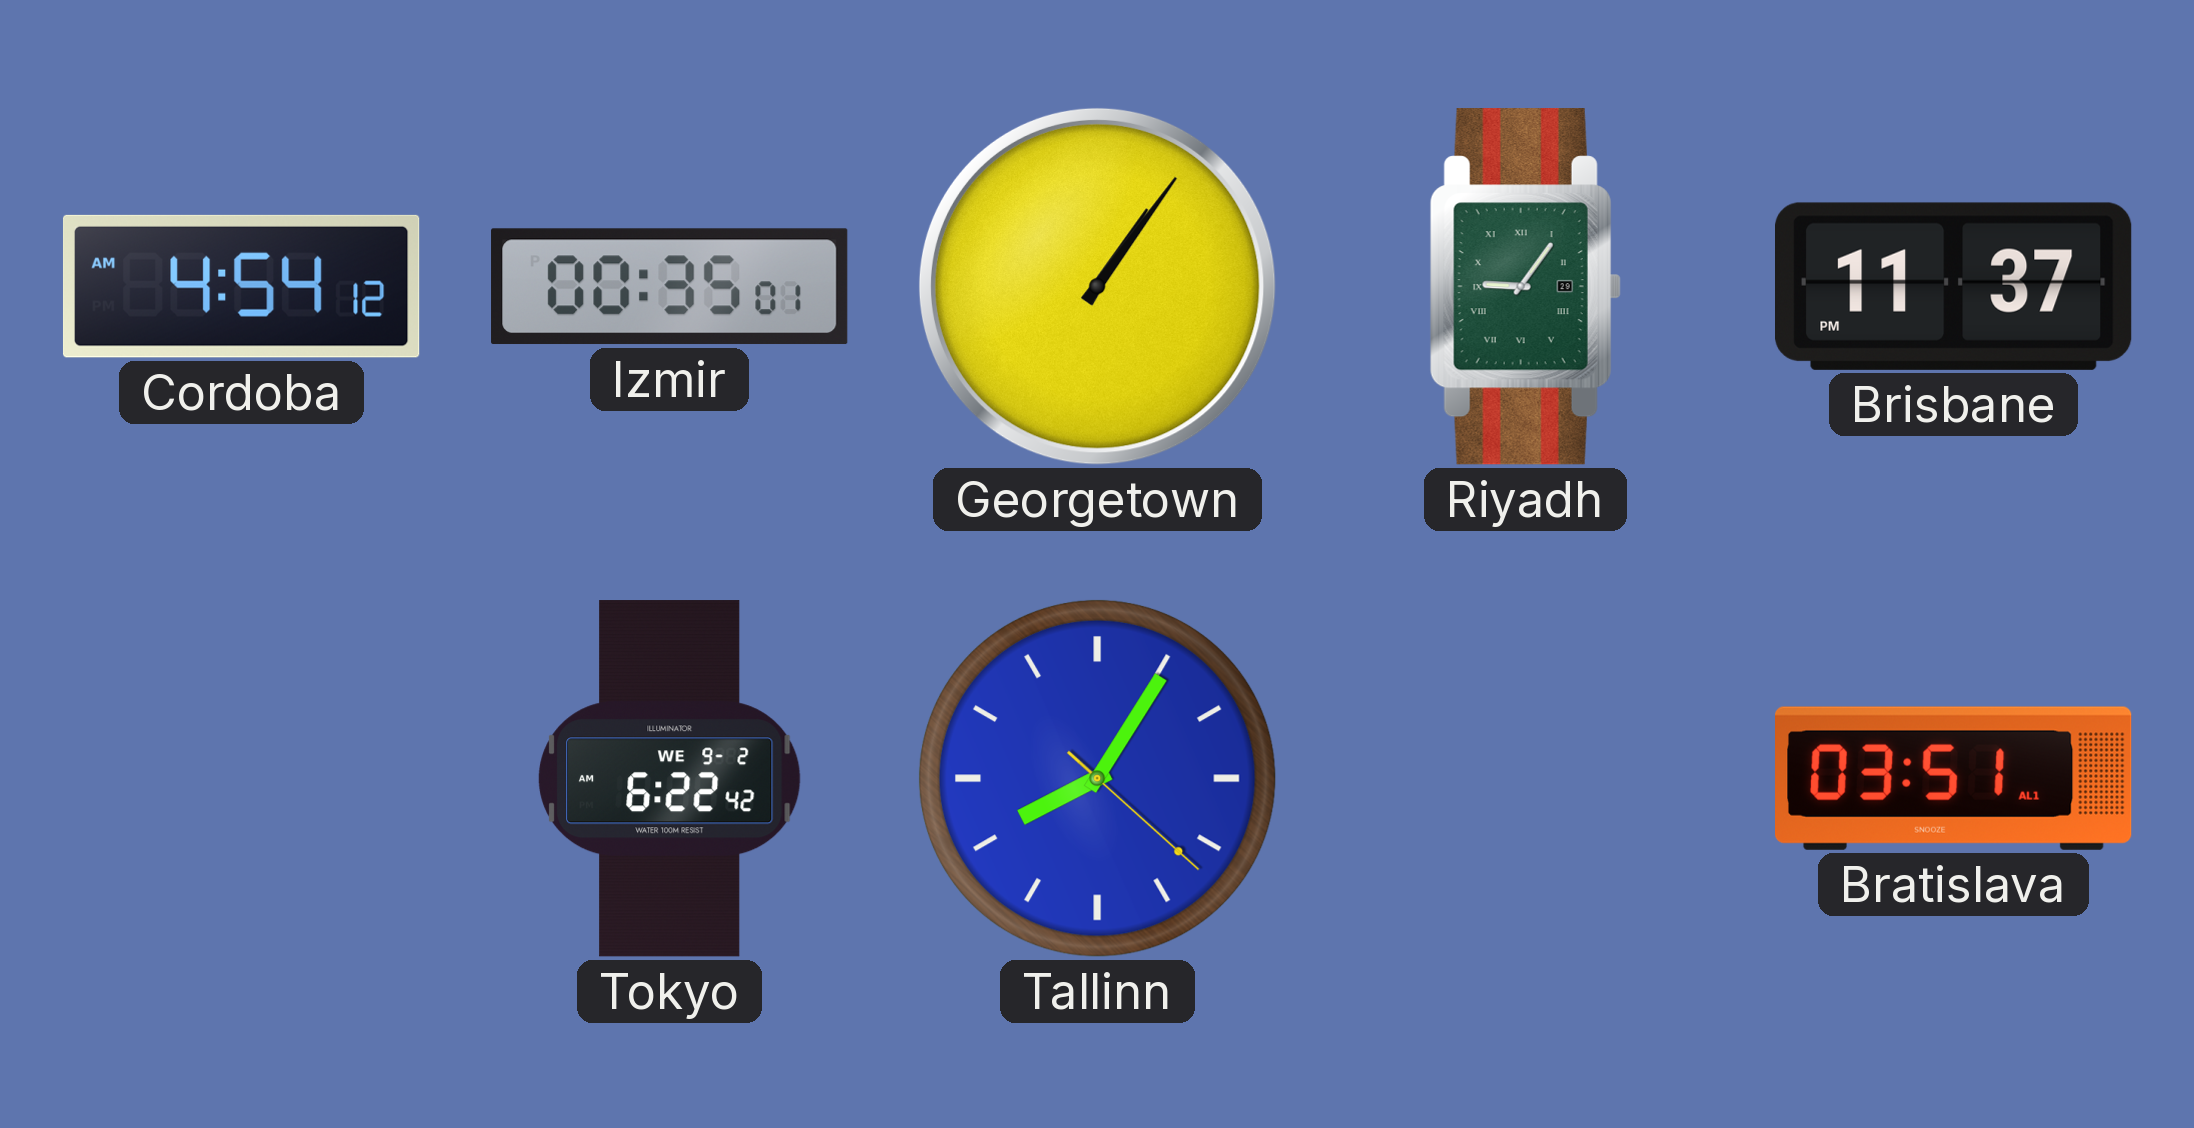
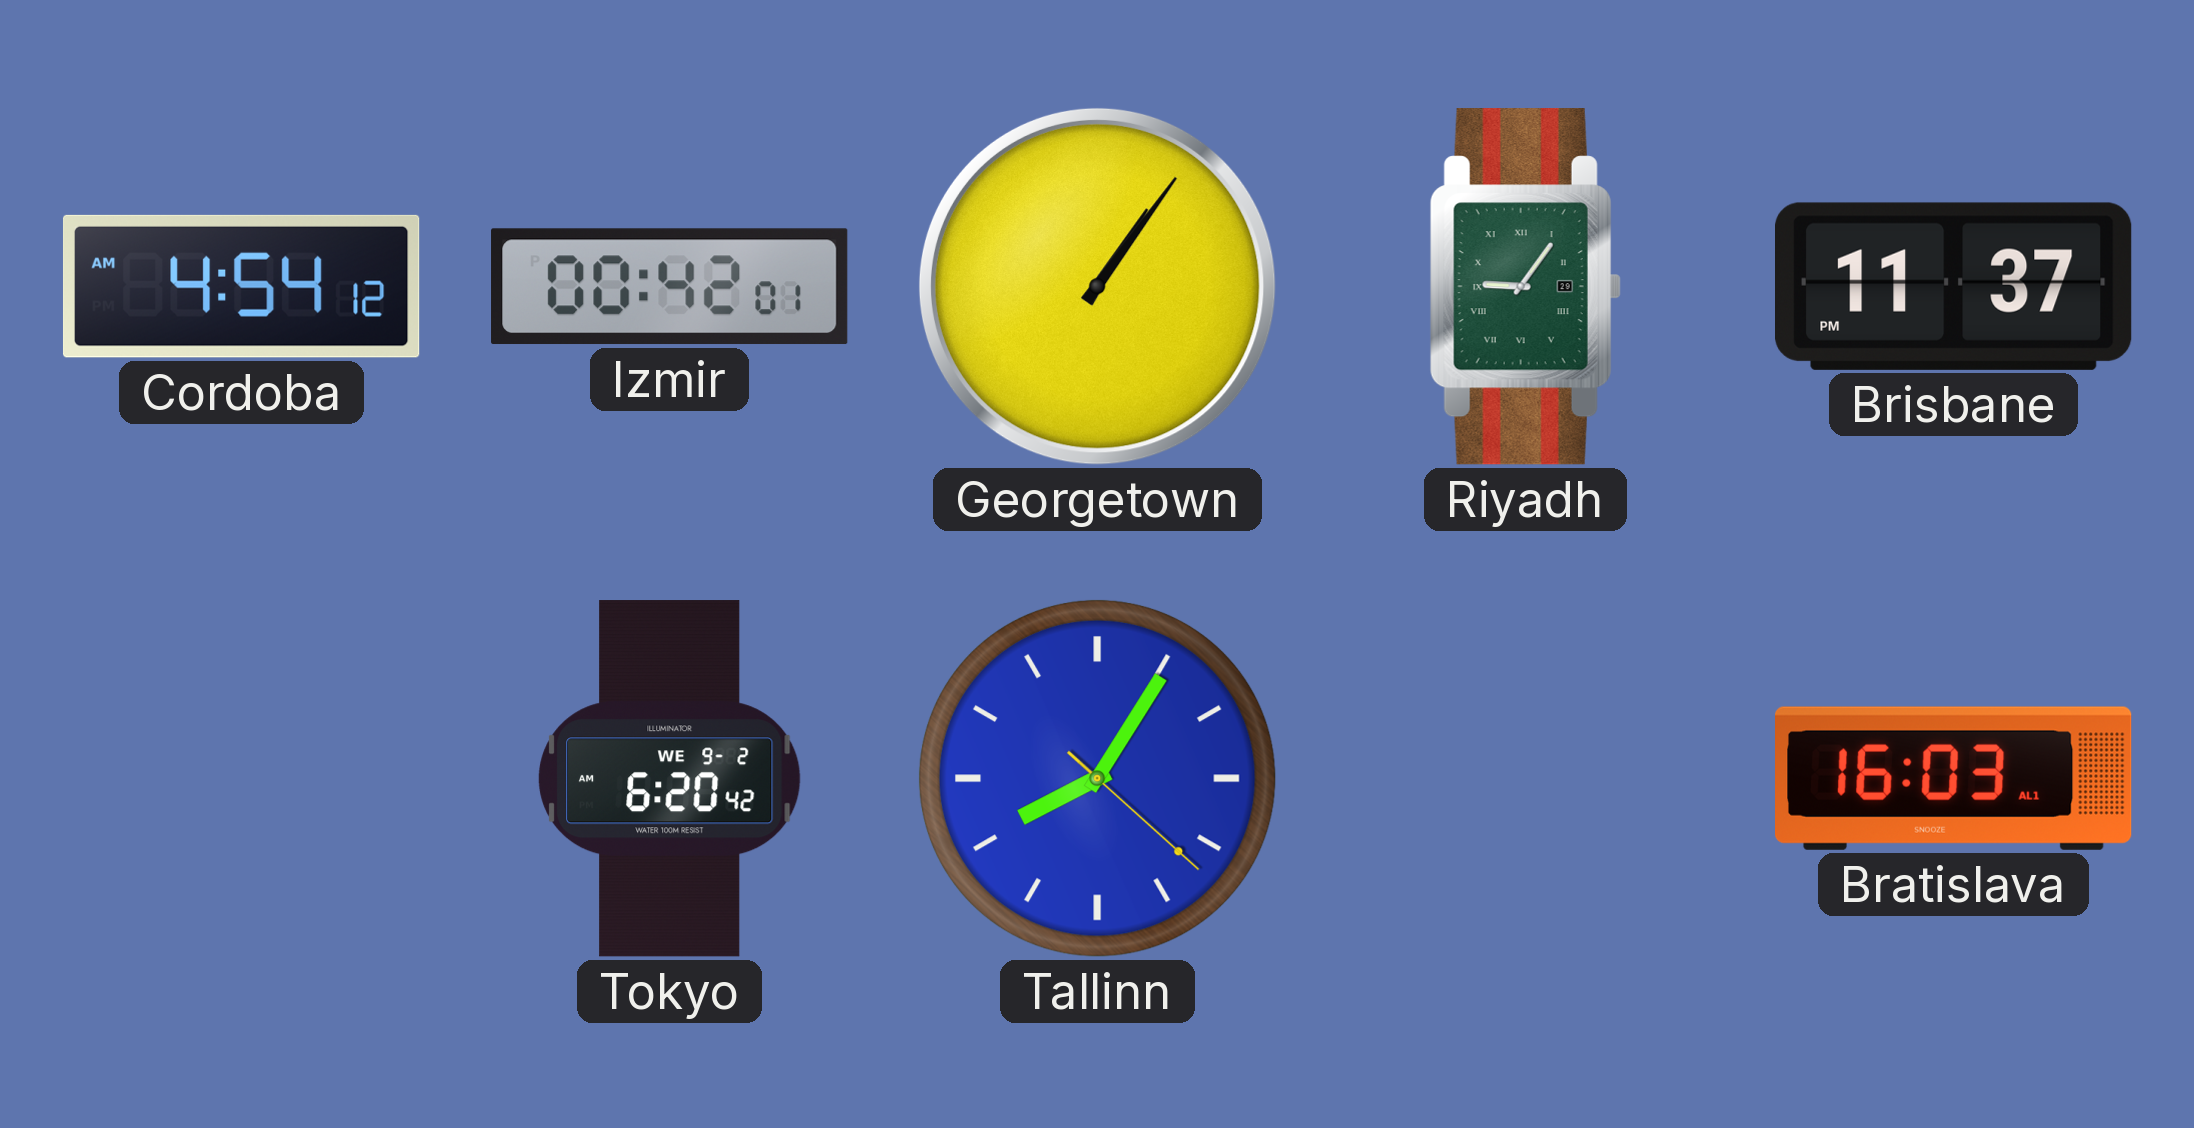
Izmir: 00:35 -> 00:42 (670, 287)
Tokyo: 6:22 -> 6:20 (670, 779)
Bratislava: 03:51 -> 16:03 (1954, 778)
